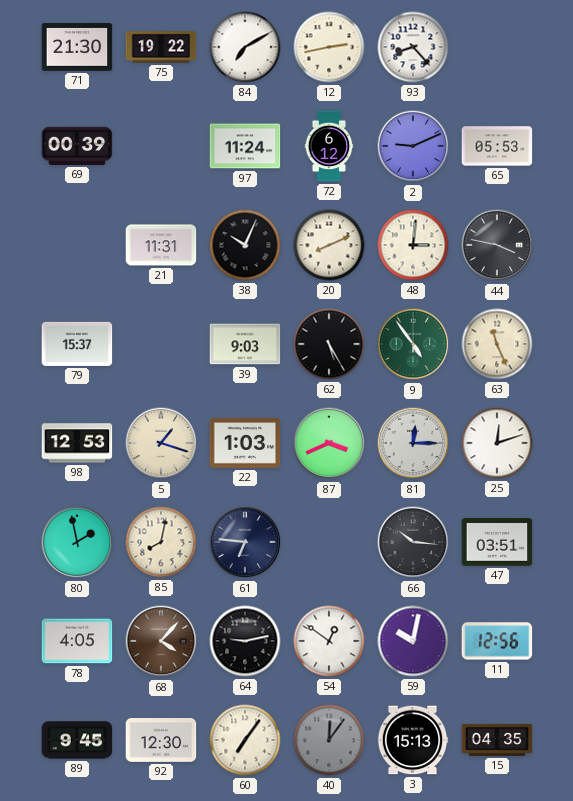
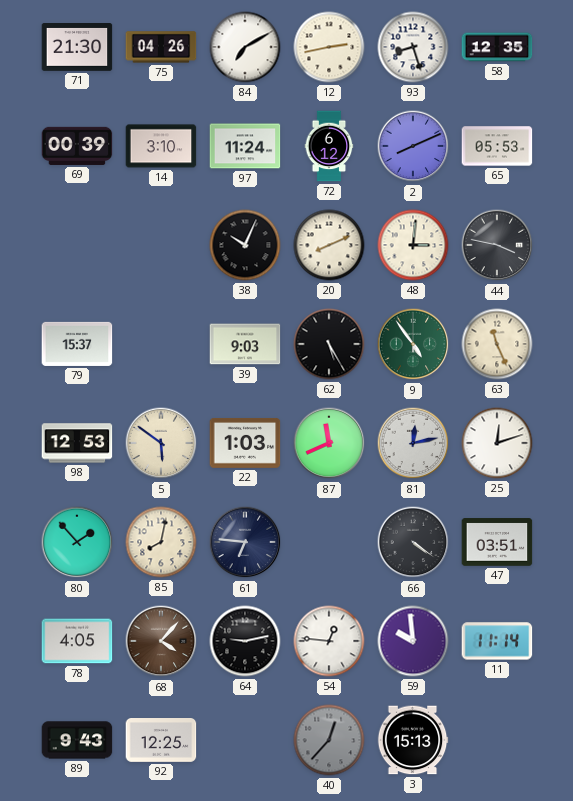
75: 19:22 -> 04:26 (161, 47)
93: 8:23 -> 8:27 (413, 47)
58: none -> 12:35 (497, 47)
14: none -> 3:10 (161, 146)
2: 9:11 -> 8:11 (413, 146)
21: 11:31 -> none (161, 245)
5: 1:18 -> 5:51 (161, 443)
87: 3:41 -> 11:41 (329, 443)
81: 12:15 -> 12:13 (413, 443)
80: 1:58 -> 1:53 (77, 542)
66: 10:16 -> 4:21 (413, 542)
54: 12:51 -> 12:46 (329, 641)
59: 10:02 -> 9:59 (413, 641)
11: 12:56 -> 11:14 (497, 641)
89: 9:45 -> 9:43 (77, 740)
92: 12:30 -> 12:25 (161, 741)
60: 7:06 -> none (245, 740)
40: 12:06 -> 12:37 (329, 740)
15: 04:35 -> none (497, 740)
